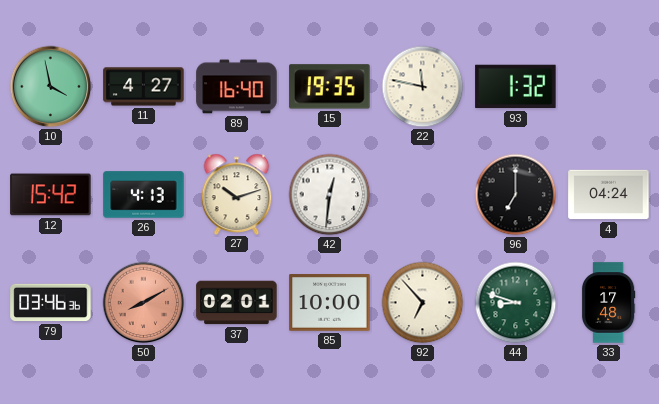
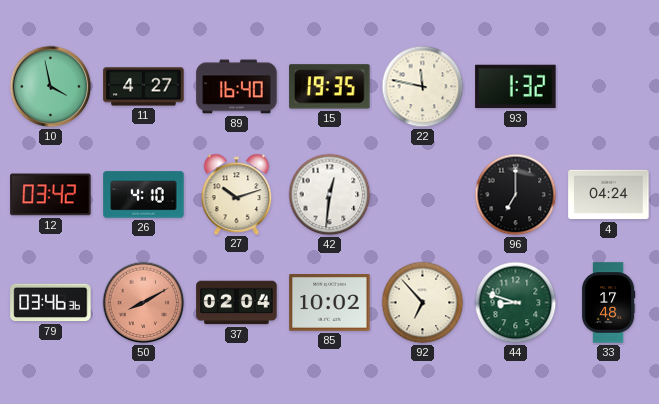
12: 15:42 -> 03:42 (51, 195)
26: 4:13 -> 4:10 (144, 195)
37: 02:01 -> 02:04 (237, 303)
85: 10:00 -> 10:02 (330, 303)
